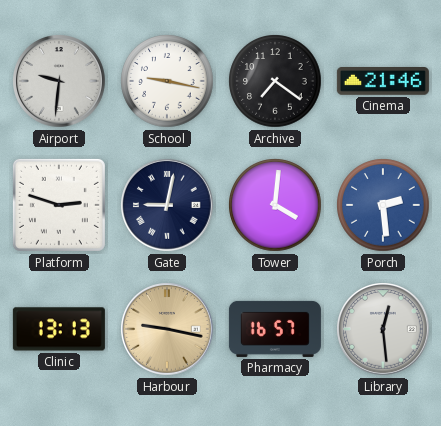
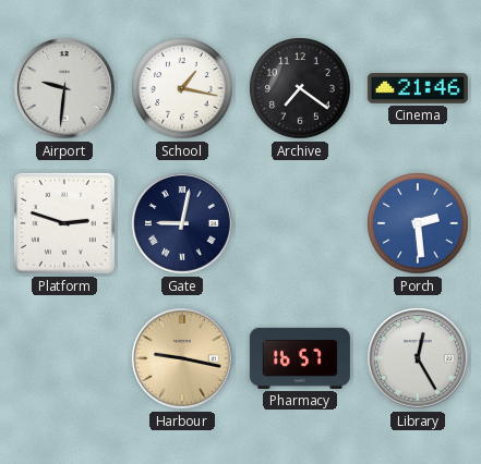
School: 9:17 -> 1:17 (182, 88)
Tower: 4:01 -> none (275, 205)
Clinic: 13:13 -> none (59, 329)
Library: 12:29 -> 12:25 (419, 359)
